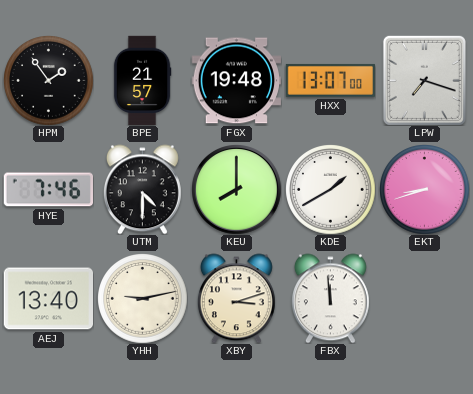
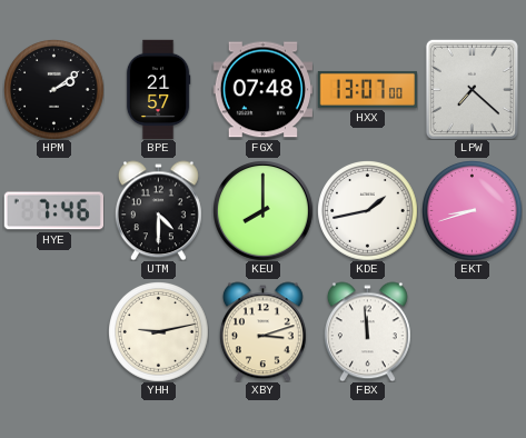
HPM: 1:54 -> 2:09 (53, 89)
FGX: 19:48 -> 07:48 (262, 90)
LPW: 7:18 -> 7:22 (472, 89)
KDE: 1:40 -> 1:43 (367, 210)
AEJ: 13:40 -> none (48, 299)
